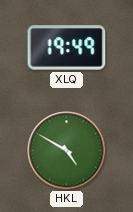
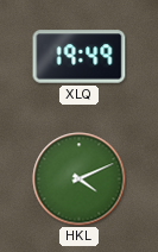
HKL: 4:50 -> 4:11 (80, 179)
